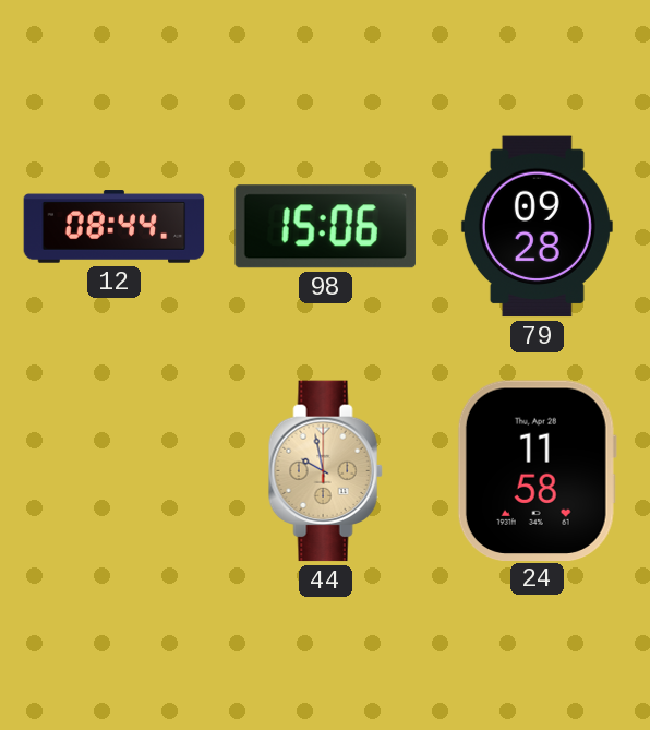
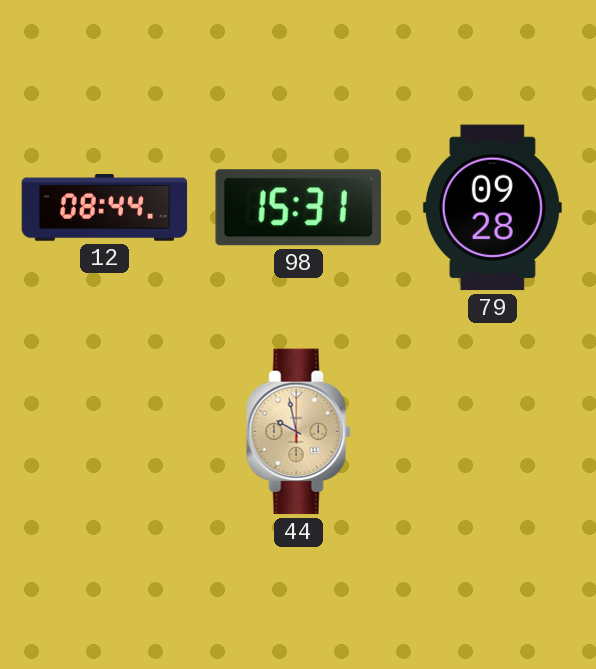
98: 15:06 -> 15:31 (298, 208)
24: 11:58 -> none (537, 470)
